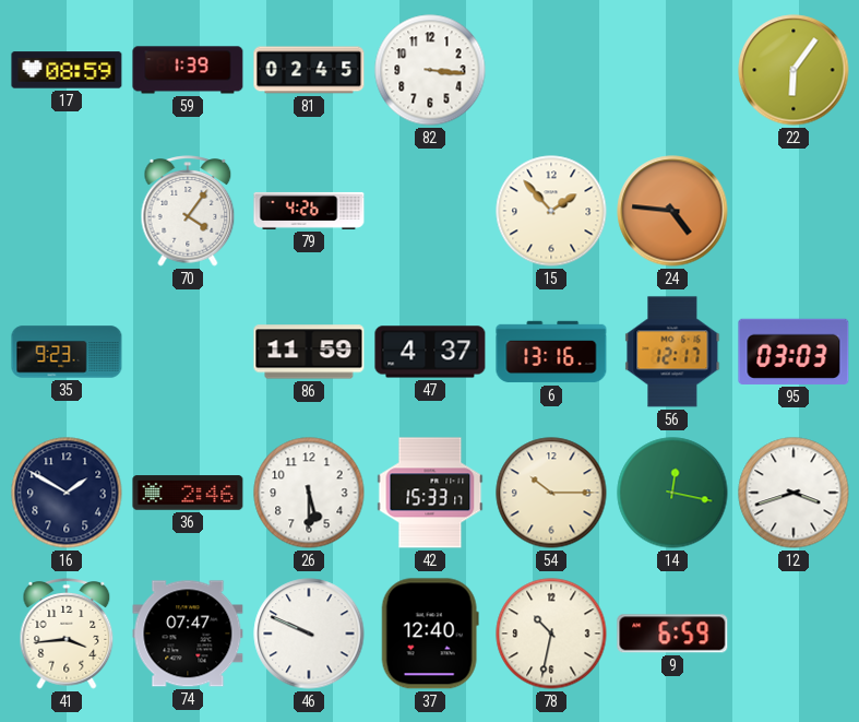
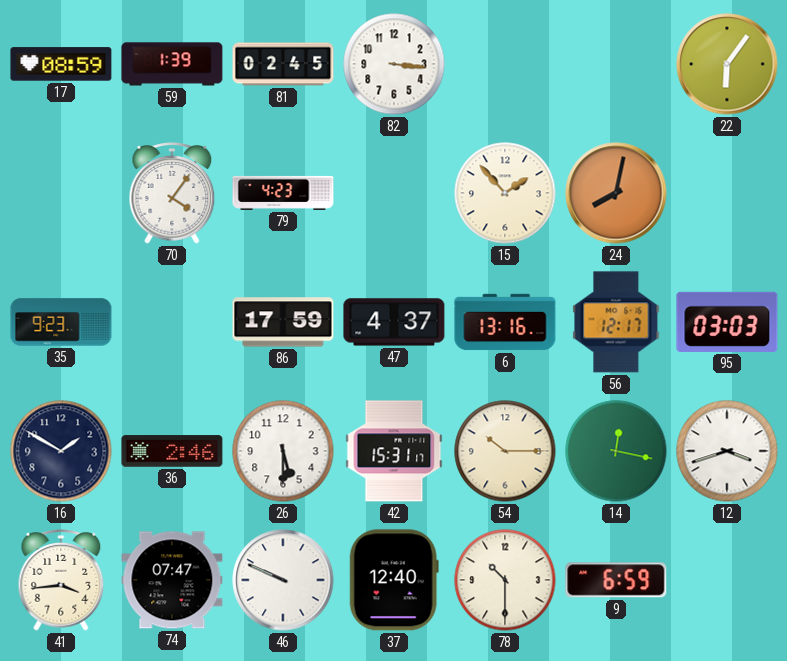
79: 4:26 -> 4:23 (283, 193)
24: 4:46 -> 8:02 (616, 193)
86: 11:59 -> 17:59 (283, 322)
42: 15:33 -> 15:31 (394, 451)
78: 10:32 -> 10:30 (505, 580)
